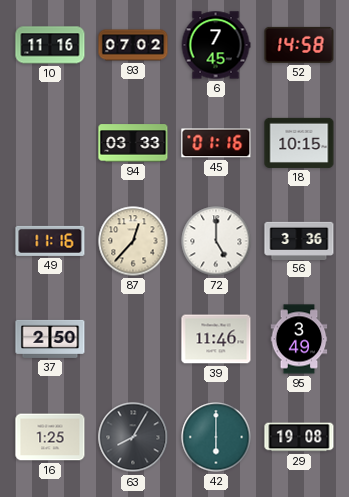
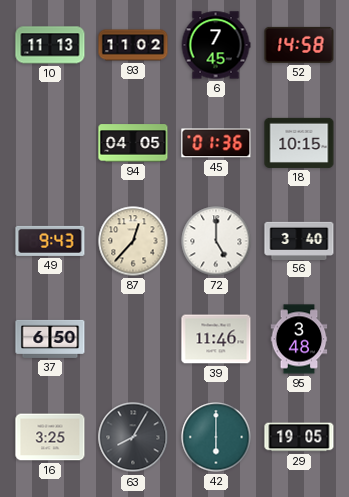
10: 11:16 -> 11:13 (50, 45)
93: 07:02 -> 11:02 (133, 45)
94: 03:33 -> 04:05 (133, 143)
45: 01:16 -> 01:36 (216, 143)
49: 11:16 -> 9:43 (50, 241)
56: 3:36 -> 3:40 (299, 240)
37: 2:50 -> 6:50 (50, 339)
95: 3:49 -> 3:48 (299, 339)
16: 1:25 -> 3:25 (50, 437)
29: 19:08 -> 19:05 (299, 437)
